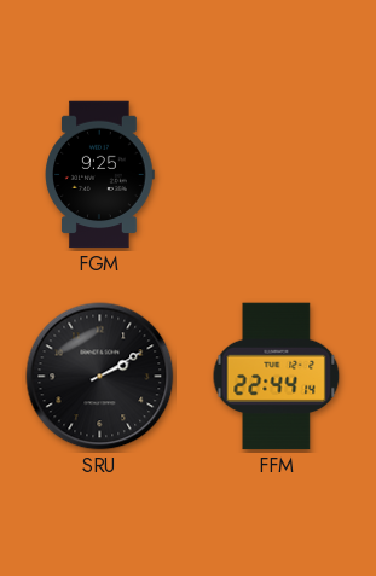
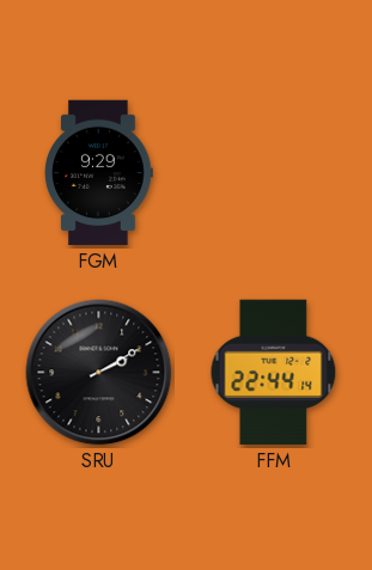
FGM: 9:25 -> 9:29 (99, 173)
